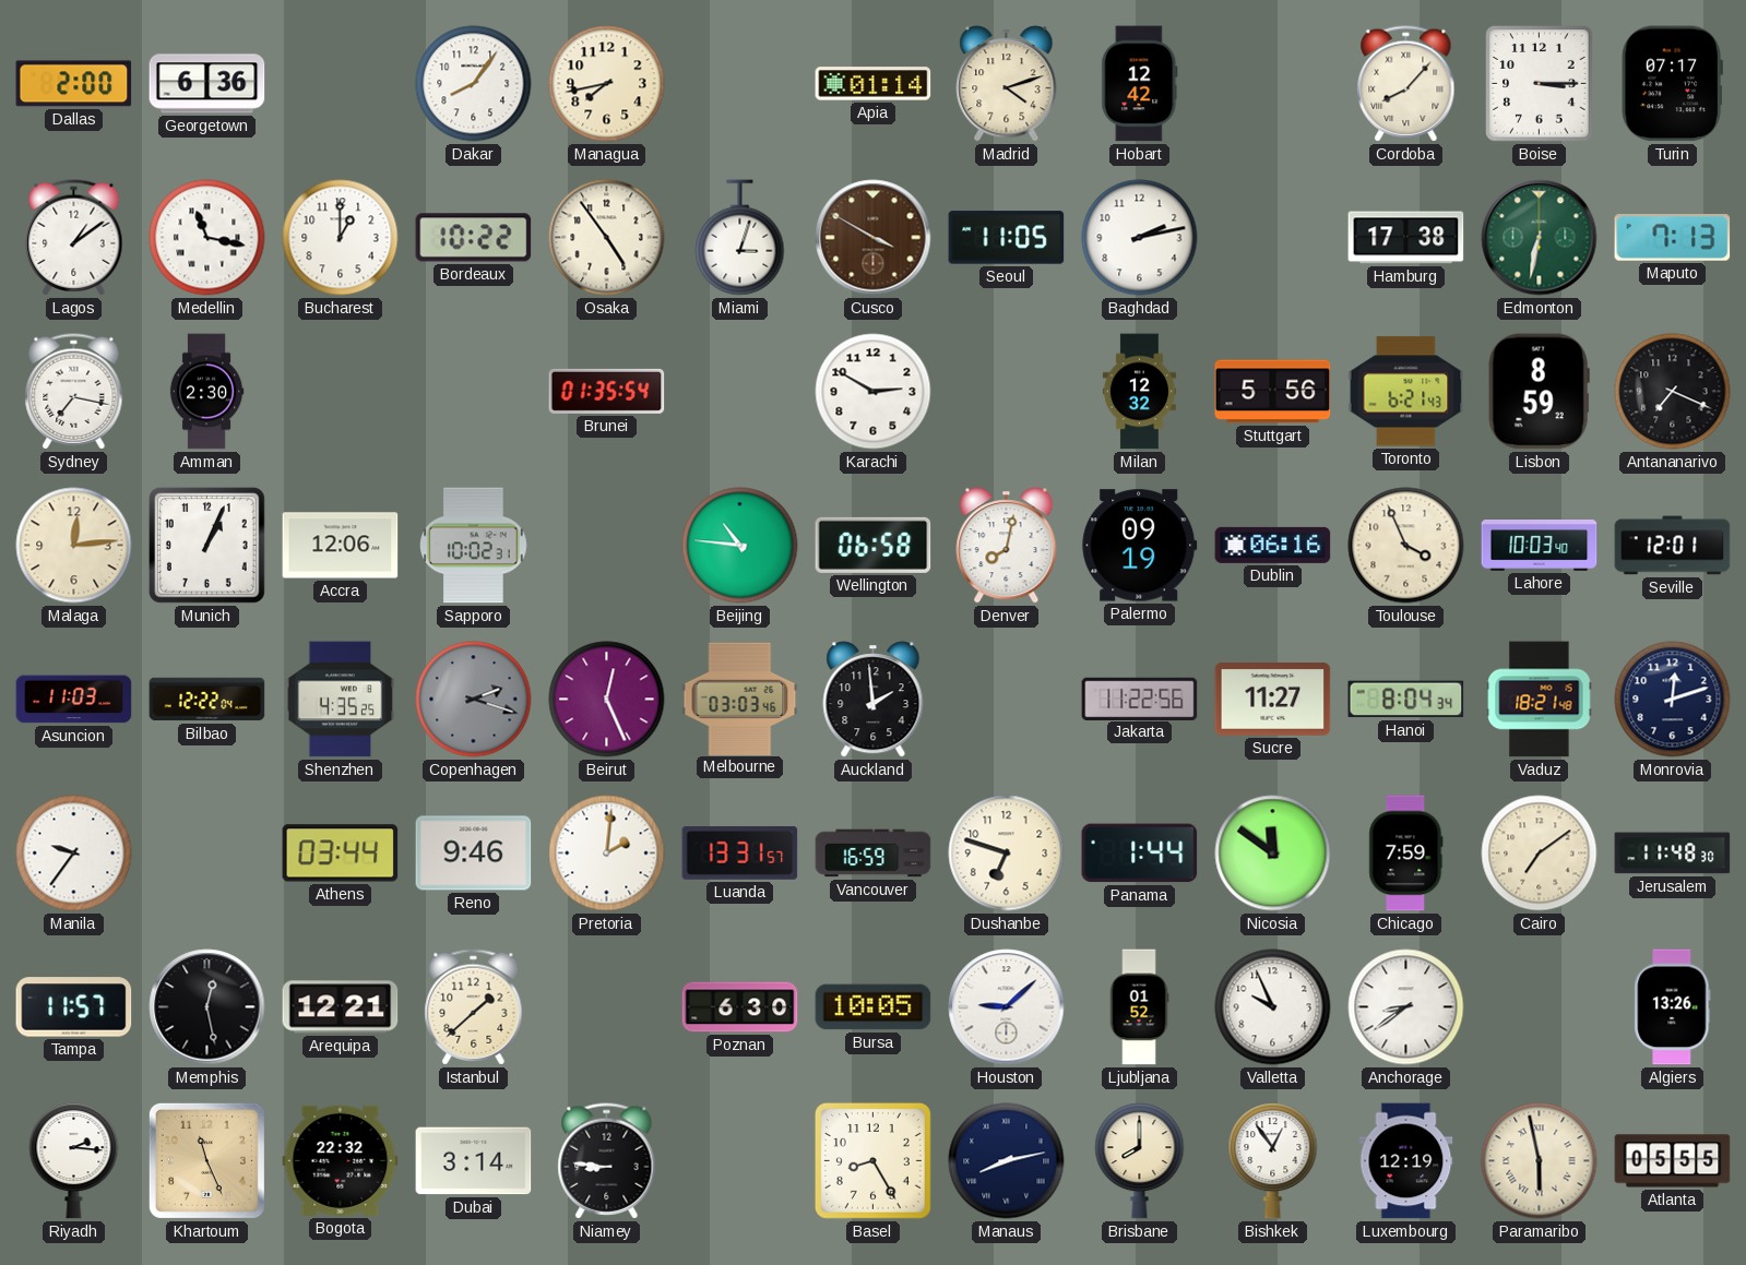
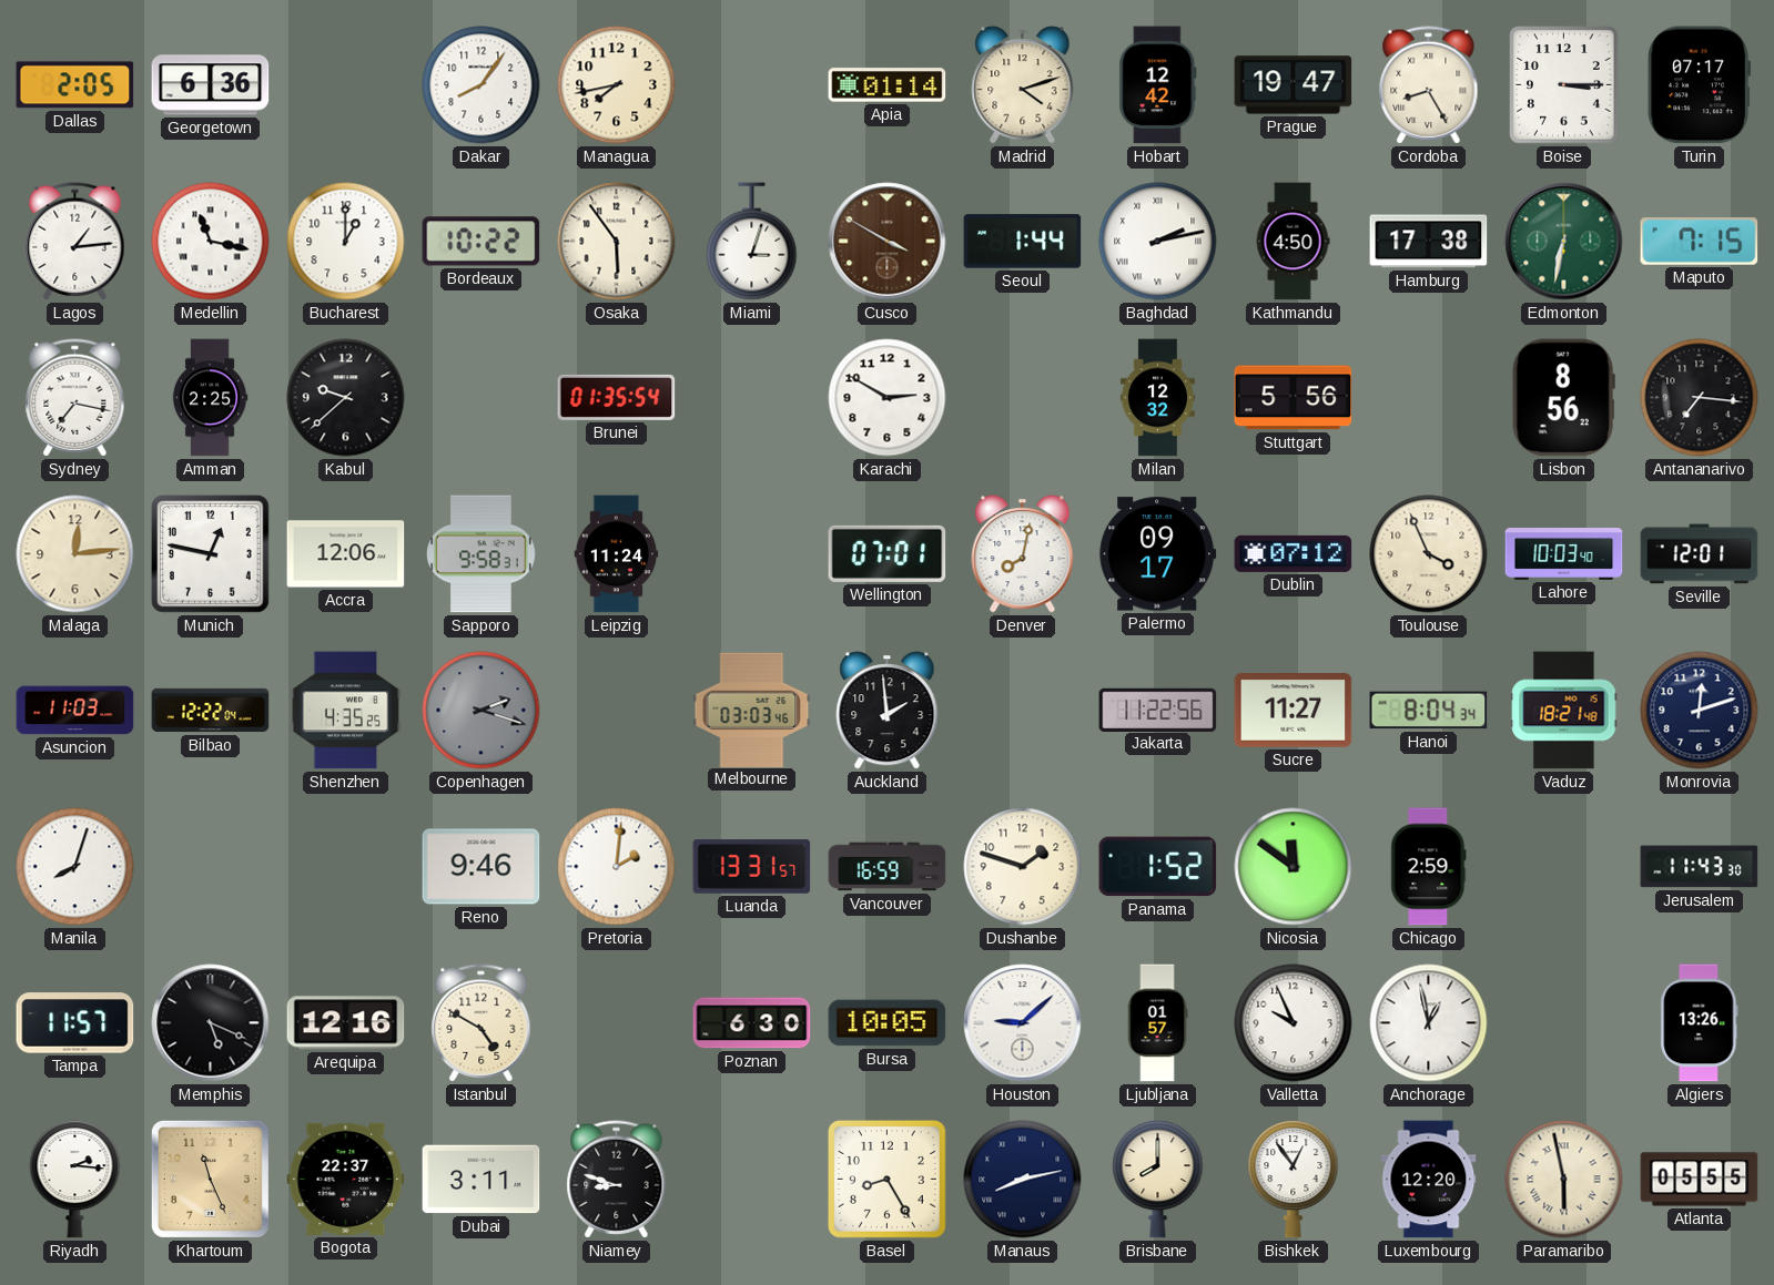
Dallas: 2:00 -> 2:05 (75, 85)
Prague: none -> 19:47 (1294, 85)
Cordoba: 8:07 -> 8:25 (1429, 85)
Lagos: 1:09 -> 1:14 (75, 242)
Osaka: 4:54 -> 5:54 (617, 242)
Seoul: 11:05 -> 1:44 (1023, 242)
Baghdad numerals: Arabic -> Roman (1158, 242)
Kathmandu: none -> 4:50 (1293, 242)
Maputo: 7:13 -> 7:15 (1700, 242)
Amman: 2:30 -> 2:25 (210, 398)
Kabul: none -> 9:38 (346, 398)
Toronto: 6:21 -> none (1406, 392)
Lisbon: 8:59 -> 8:56 (1563, 398)
Antananarivo: 7:19 -> 7:16 (1700, 398)
Munich: 1:04 -> 12:47 (210, 553)
Sapporo: 10:02 -> 9:58 (481, 554)
Leipzig: none -> 11:24 (617, 554)
Beijing: 10:46 -> none (740, 546)
Wellington: 06:58 -> 07:01 (888, 553)
Palermo: 09:19 -> 09:17 (1158, 554)
Dublin: 06:16 -> 07:12 (1294, 553)
Beirut: 12:26 -> none (607, 700)
Manila: 9:36 -> 8:03 (75, 867)
Athens: 03:44 -> none (341, 854)
Dushanbe: 6:48 -> 1:48 (1023, 867)
Panama: 1:44 -> 1:52 (1158, 867)
Chicago: 7:59 -> 2:59 (1429, 867)
Cairo: 7:09 -> none (1540, 854)
Jerusalem: 11:48 -> 11:43 (1700, 867)
Memphis: 12:28 -> 5:19 (211, 1023)
Arequipa: 12:21 -> 12:16 (346, 1023)
Istanbul: 1:38 -> 4:50 (481, 1023)
Ljubljana: 01:52 -> 01:57 (1157, 1023)
Anchorage: 8:39 -> 12:58 (1429, 1023)
Bogota: 22:32 -> 22:37 (346, 1179)
Dubai: 3:14 -> 3:11 (481, 1180)
Niamey: 8:46 -> 8:48 (617, 1180)
Luxembourg: 12:19 -> 12:20 (1429, 1180)
